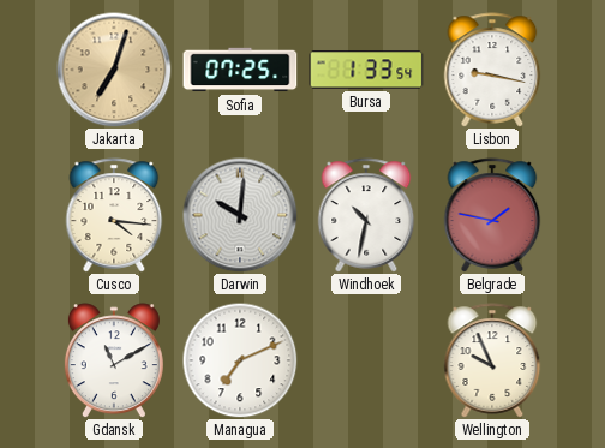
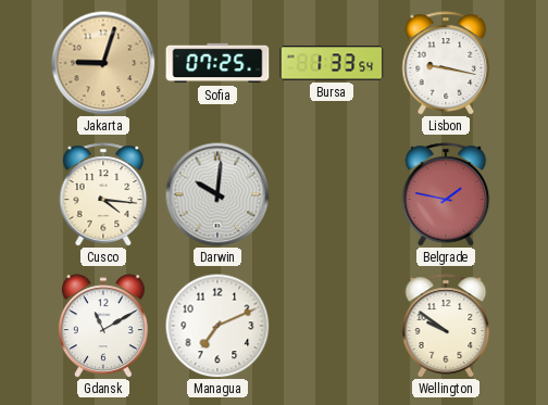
Jakarta: 7:03 -> 9:03 (103, 63)
Windhoek: 10:32 -> none (366, 215)
Wellington: 9:56 -> 9:51 (446, 326)
